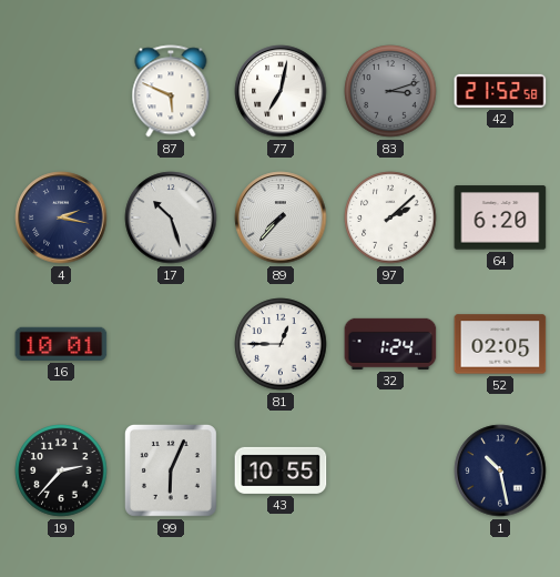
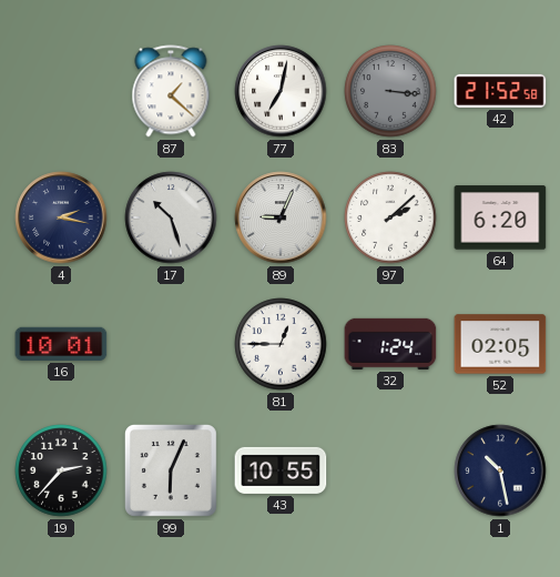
87: 5:49 -> 1:22 (171, 91)
83: 3:12 -> 3:16 (390, 91)
89: 7:37 -> 9:04 (281, 217)
